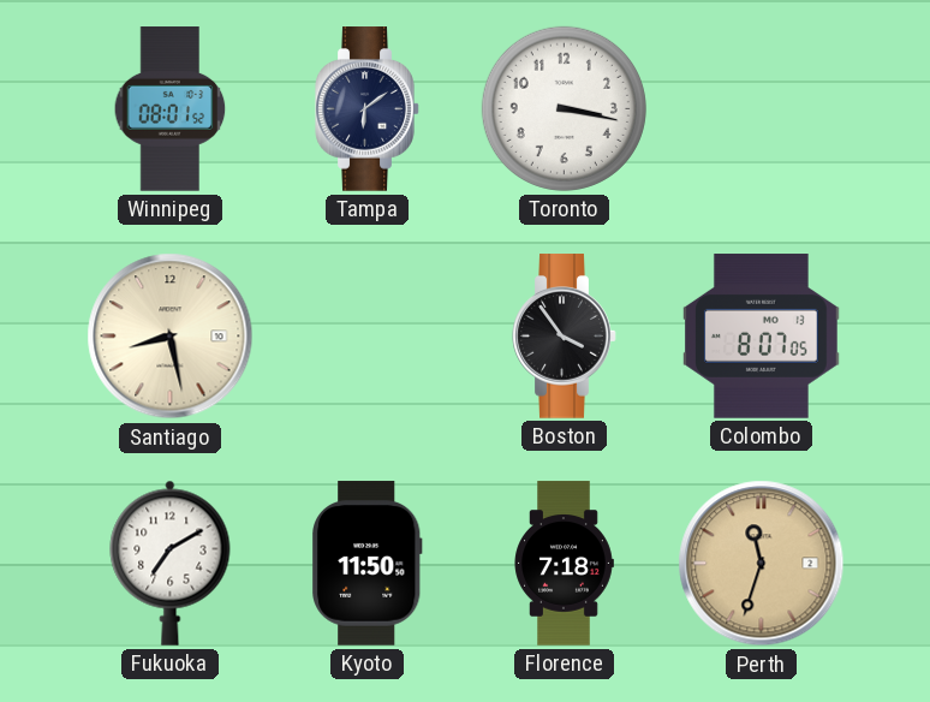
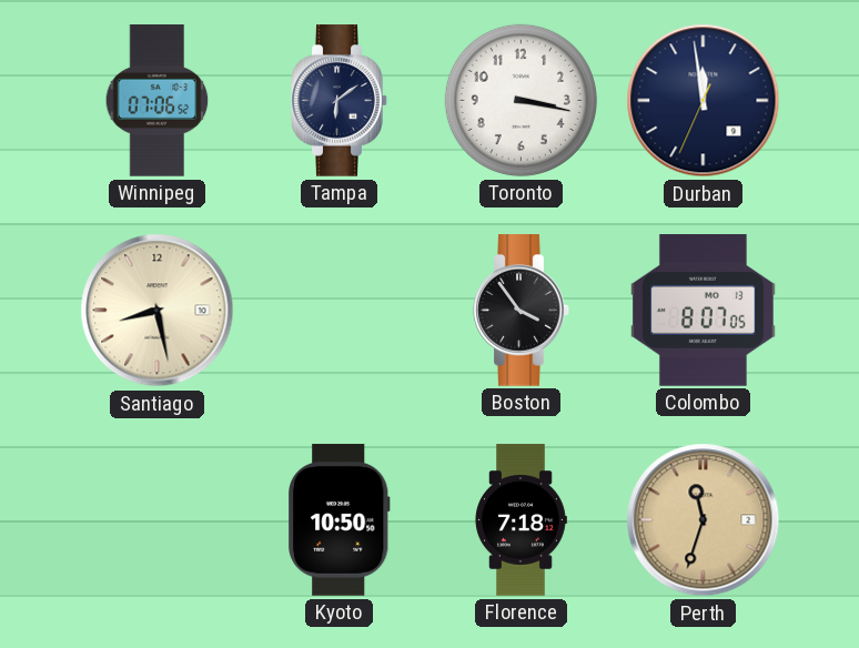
Winnipeg: 08:01 -> 07:06 (158, 101)
Durban: none -> 11:58 (704, 101)
Fukuoka: 7:10 -> none (171, 563)
Kyoto: 11:50 -> 10:50 (340, 520)
